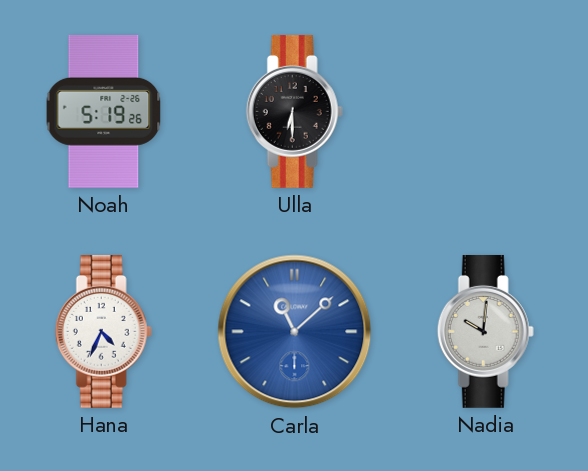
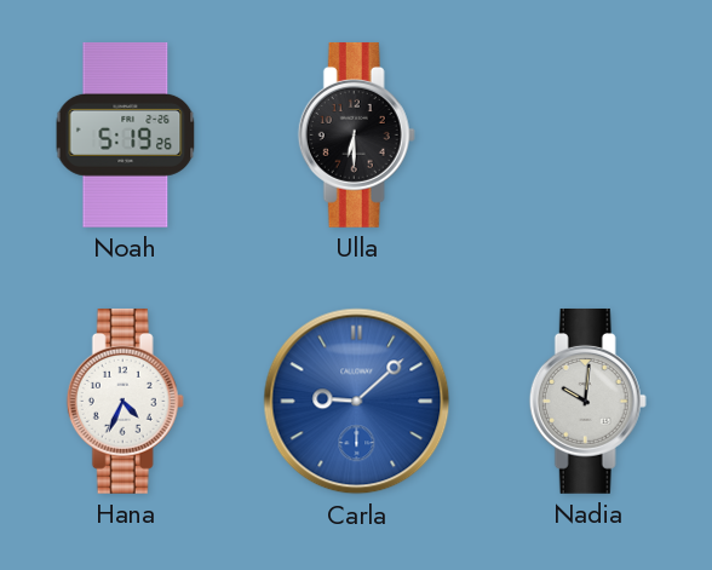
Carla: 11:08 -> 9:08 (357, 402)
